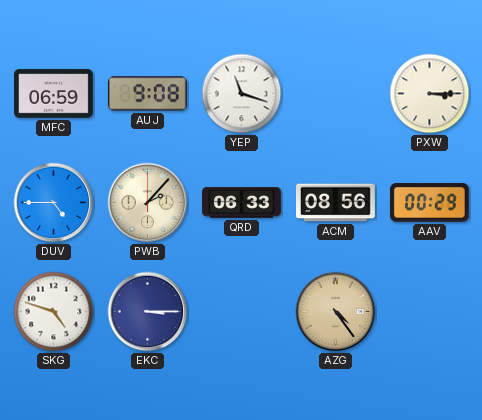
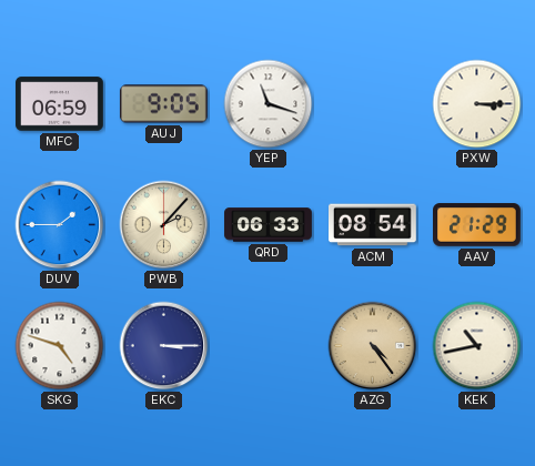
AUJ: 9:08 -> 9:05 (163, 104)
DUV: 4:45 -> 1:45 (60, 225)
ACM: 08:56 -> 08:54 (373, 225)
AAV: 00:29 -> 21:29 (477, 225)
KEK: none -> 10:43 (477, 346)
